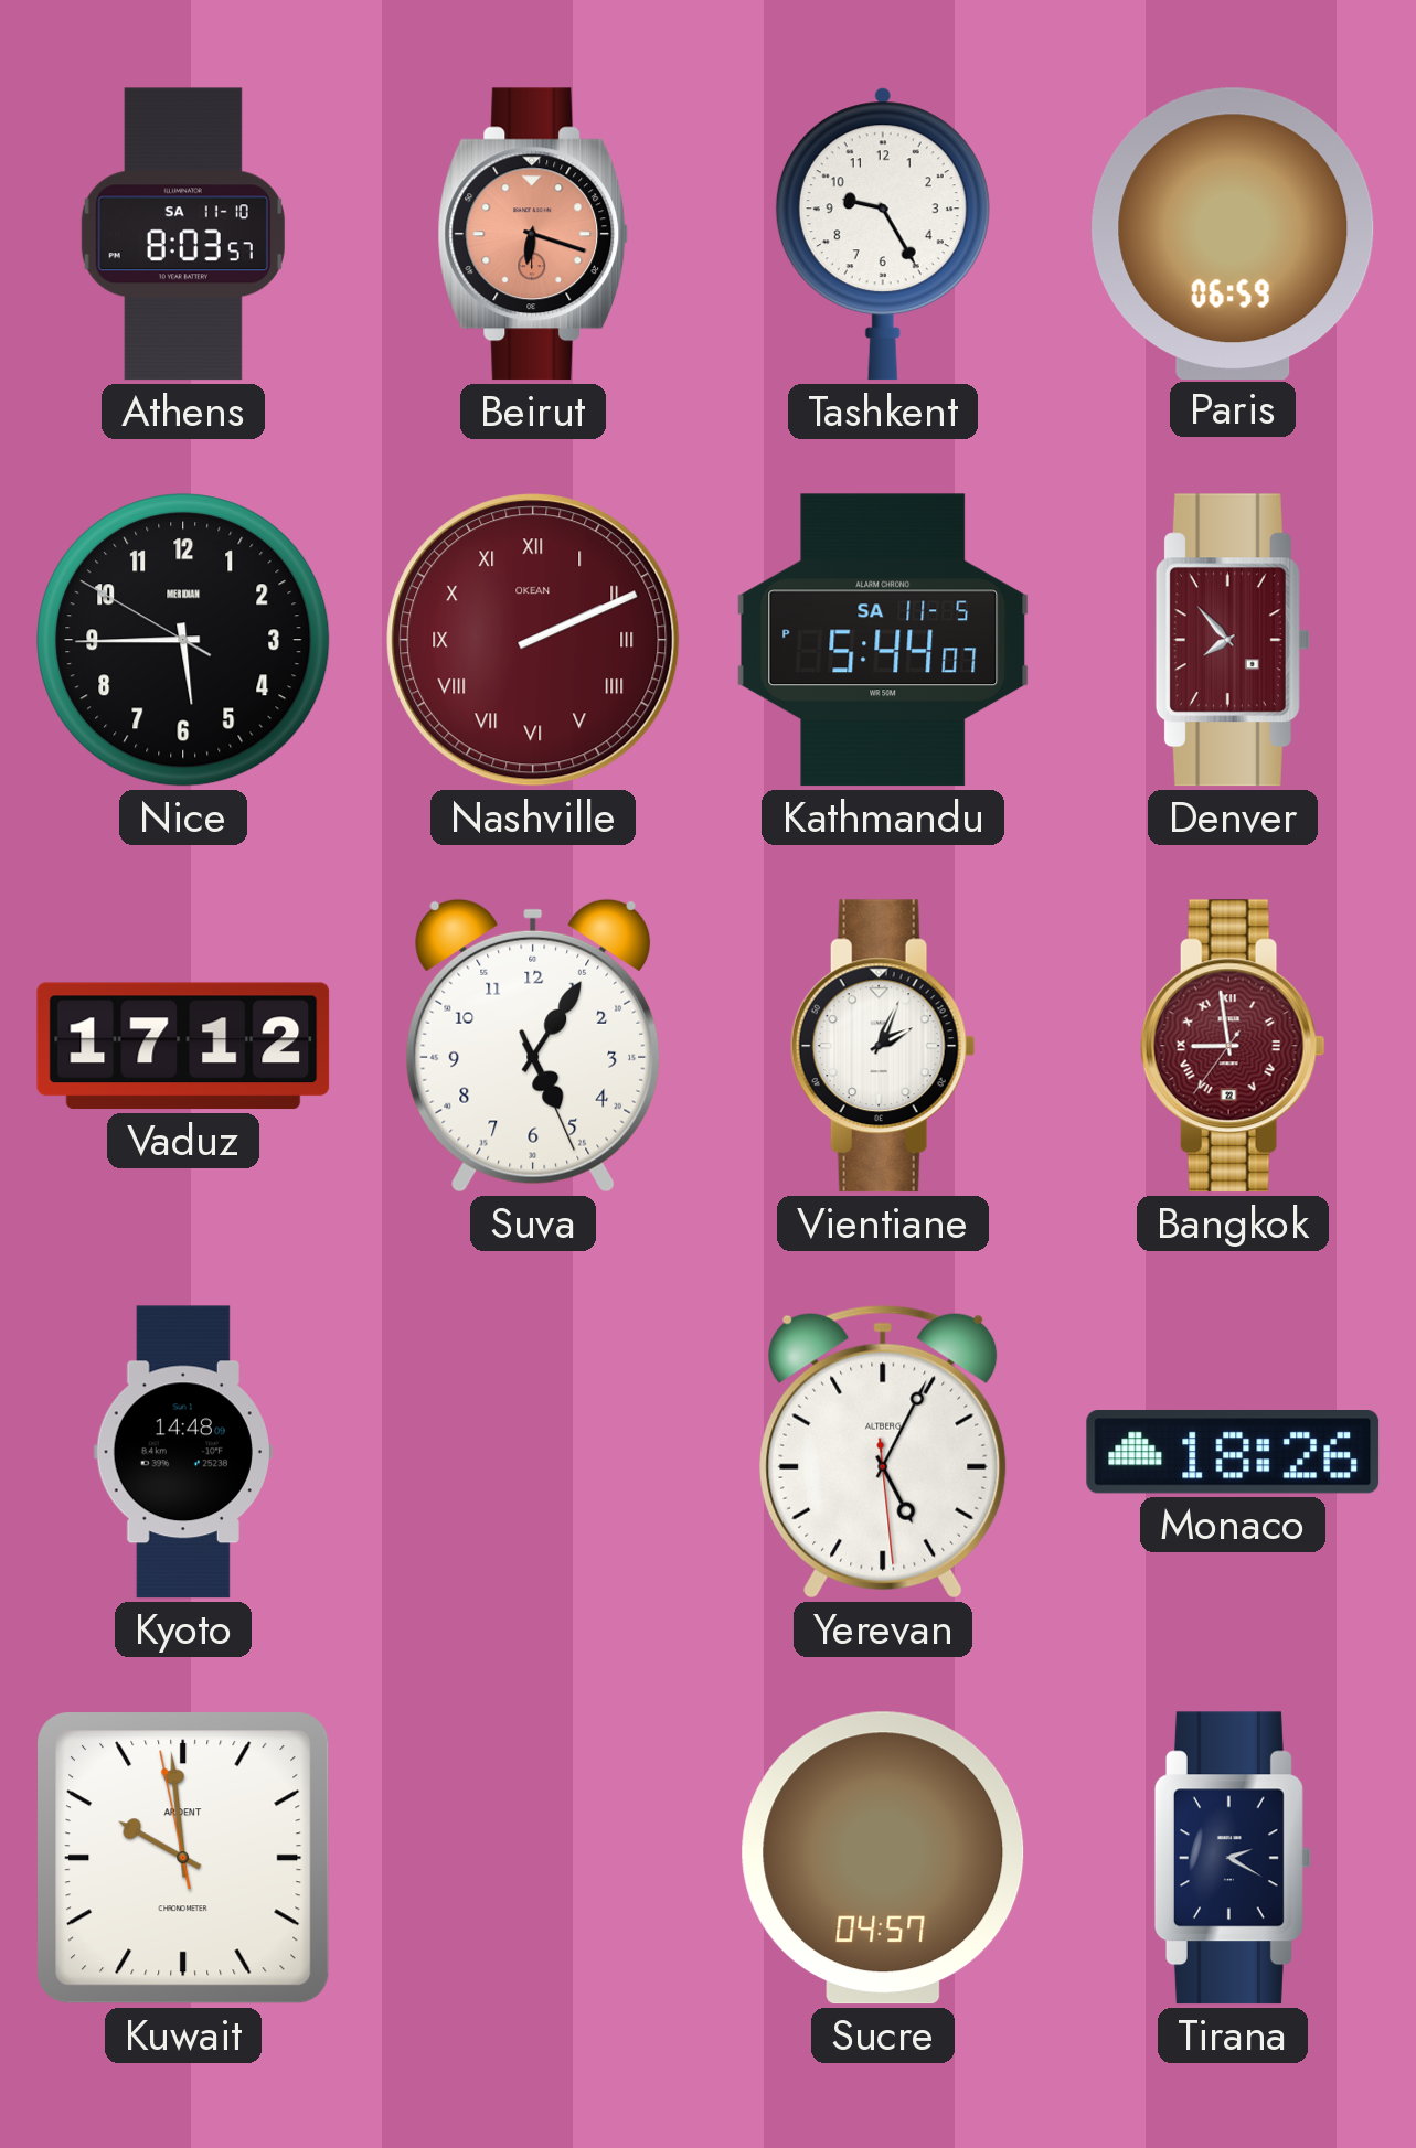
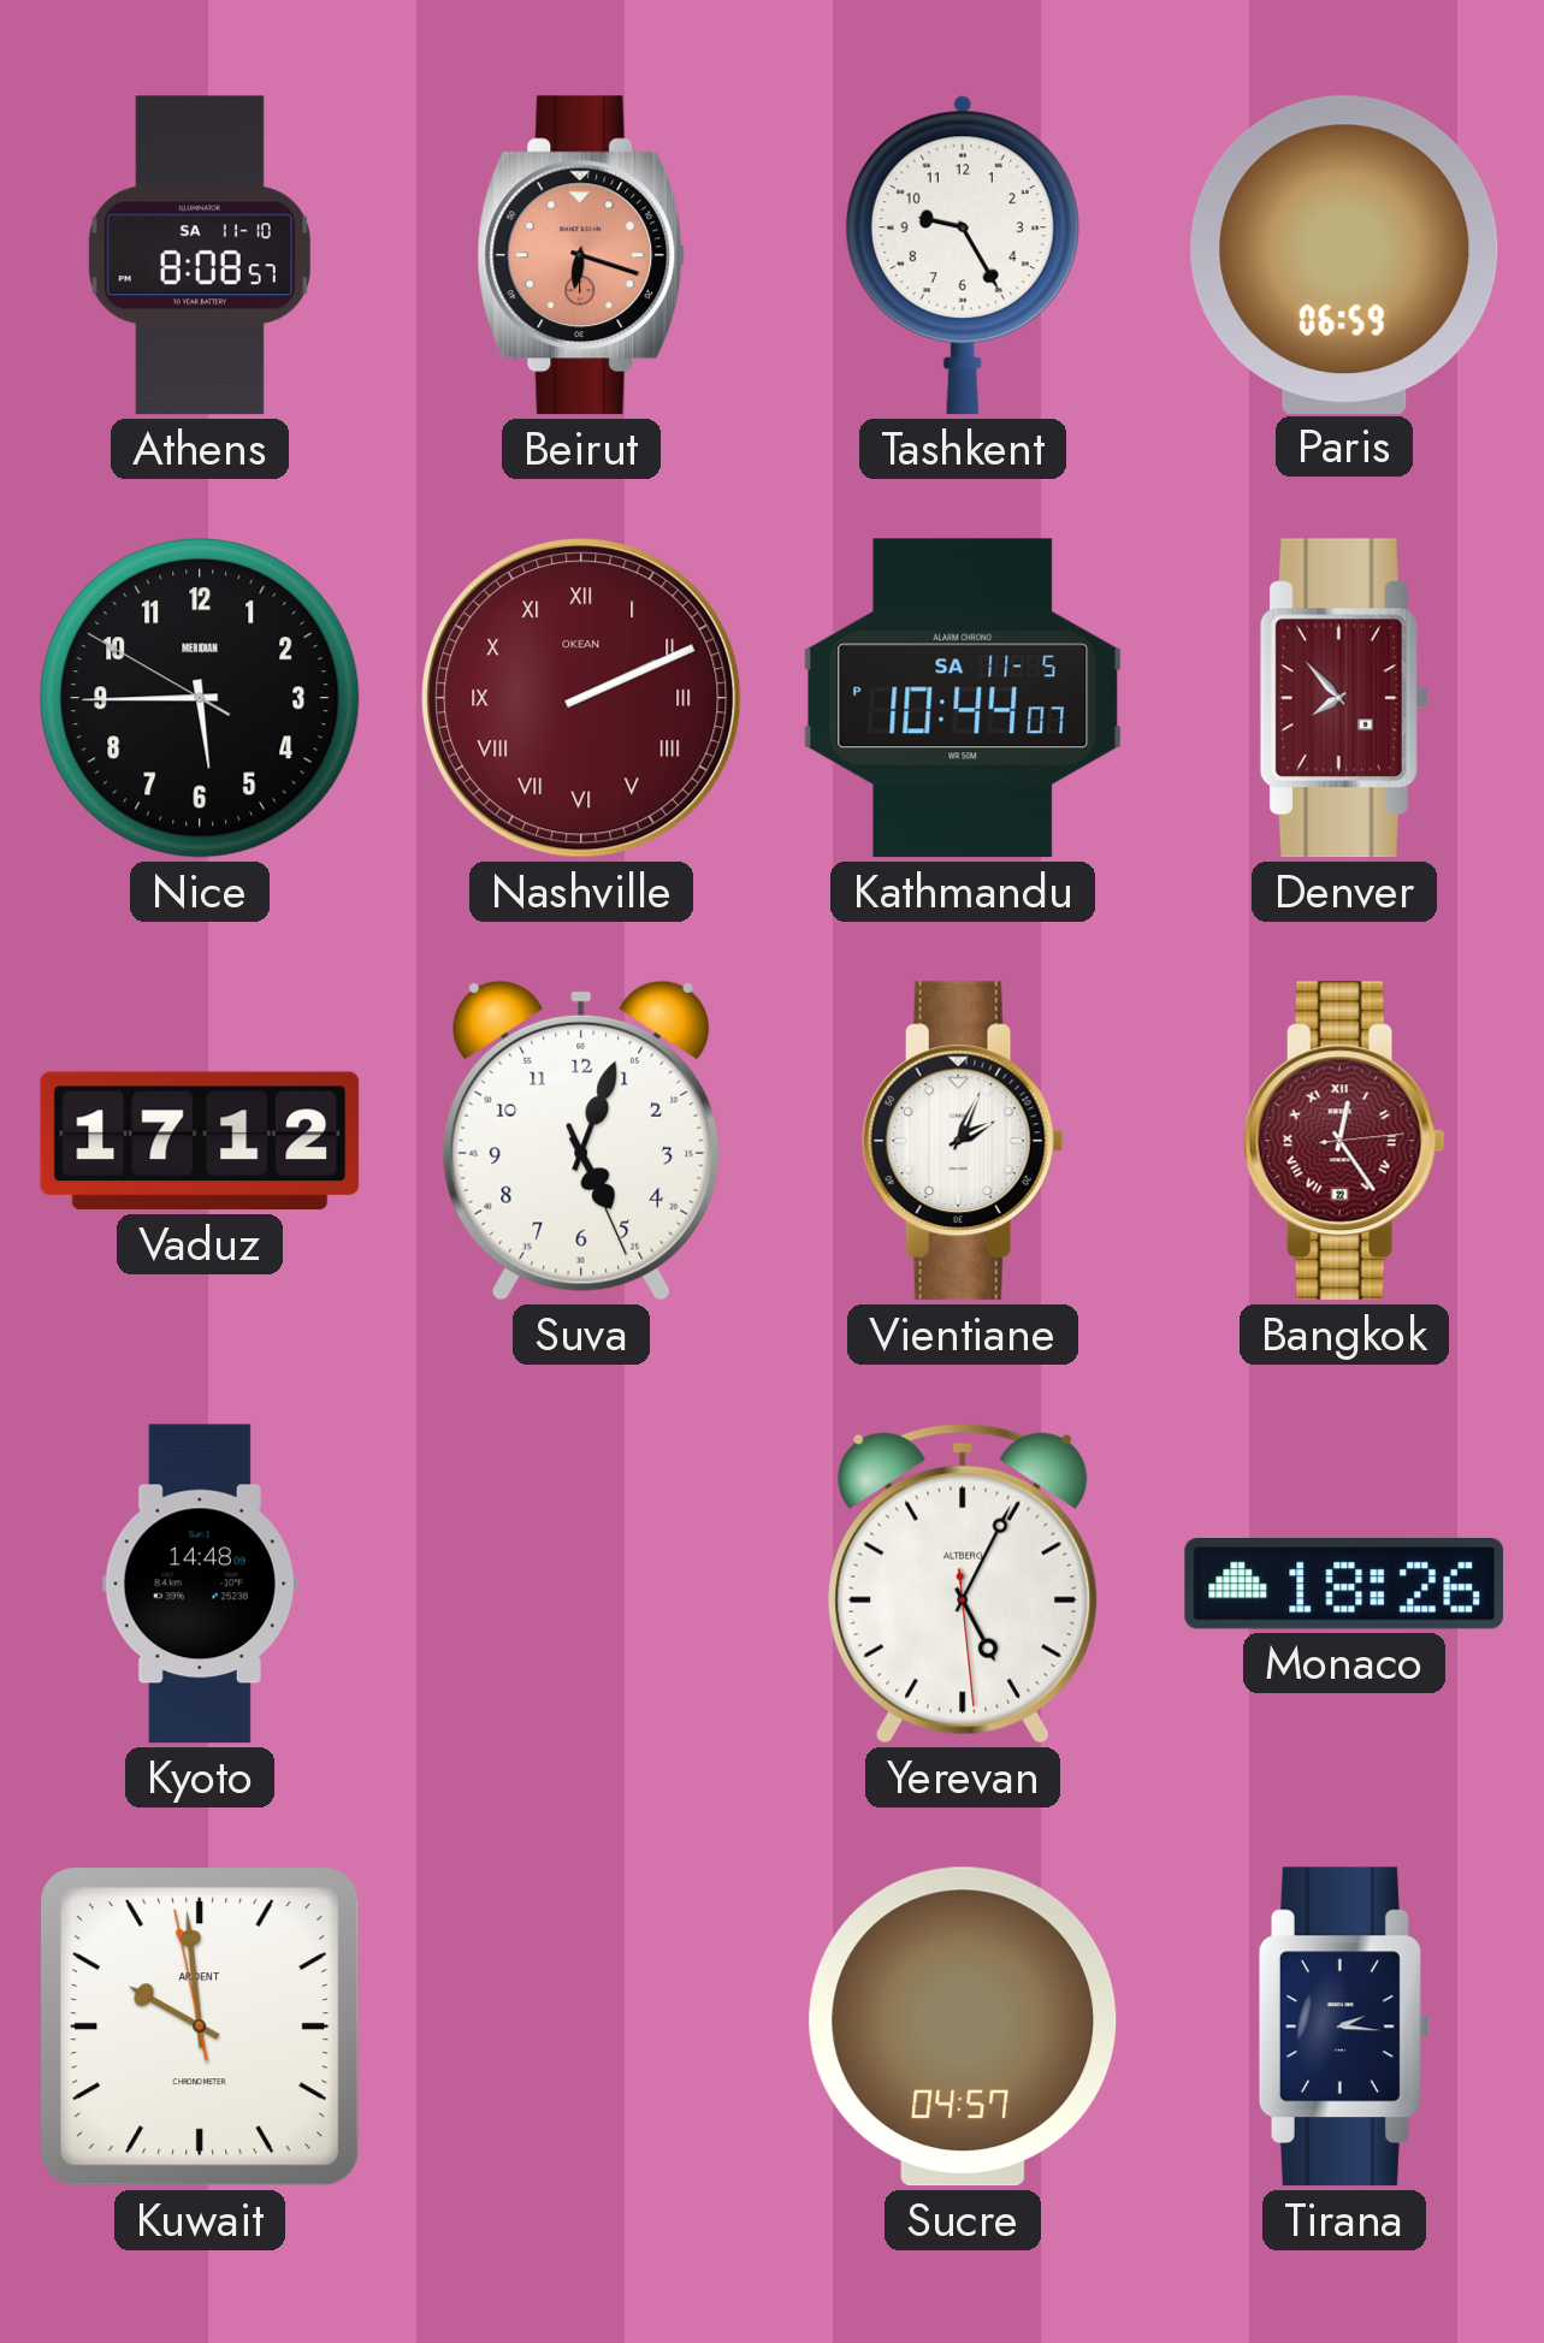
Athens: 8:03 -> 8:08 (200, 255)
Kathmandu: 5:44 -> 10:44 (963, 698)
Suva: 5:05 -> 5:03 (581, 1141)
Bangkok: 8:58 -> 12:24 (1344, 1141)
Tirana: 2:20 -> 2:16 (1344, 2027)
